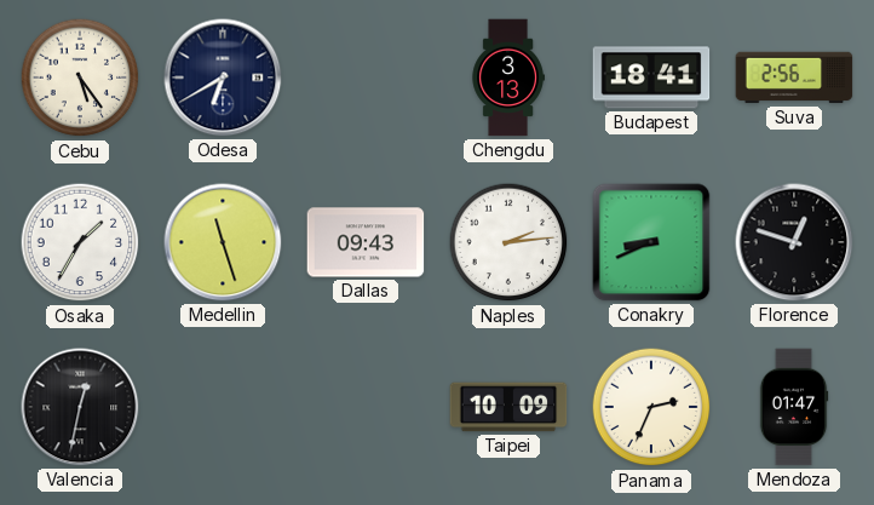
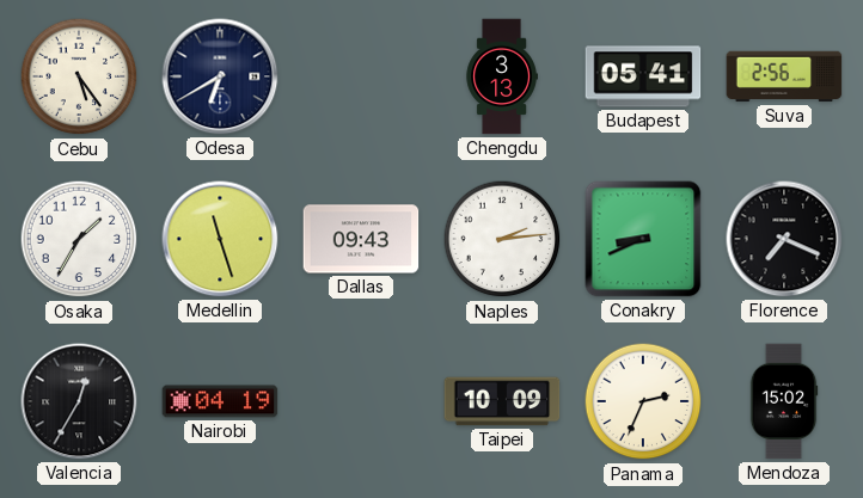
Budapest: 18:41 -> 05:41 (643, 76)
Florence: 12:48 -> 7:19 (784, 239)
Valencia: 12:32 -> 12:35 (79, 401)
Nairobi: none -> 04:19 (220, 401)
Mendoza: 01:47 -> 15:02 (784, 401)
